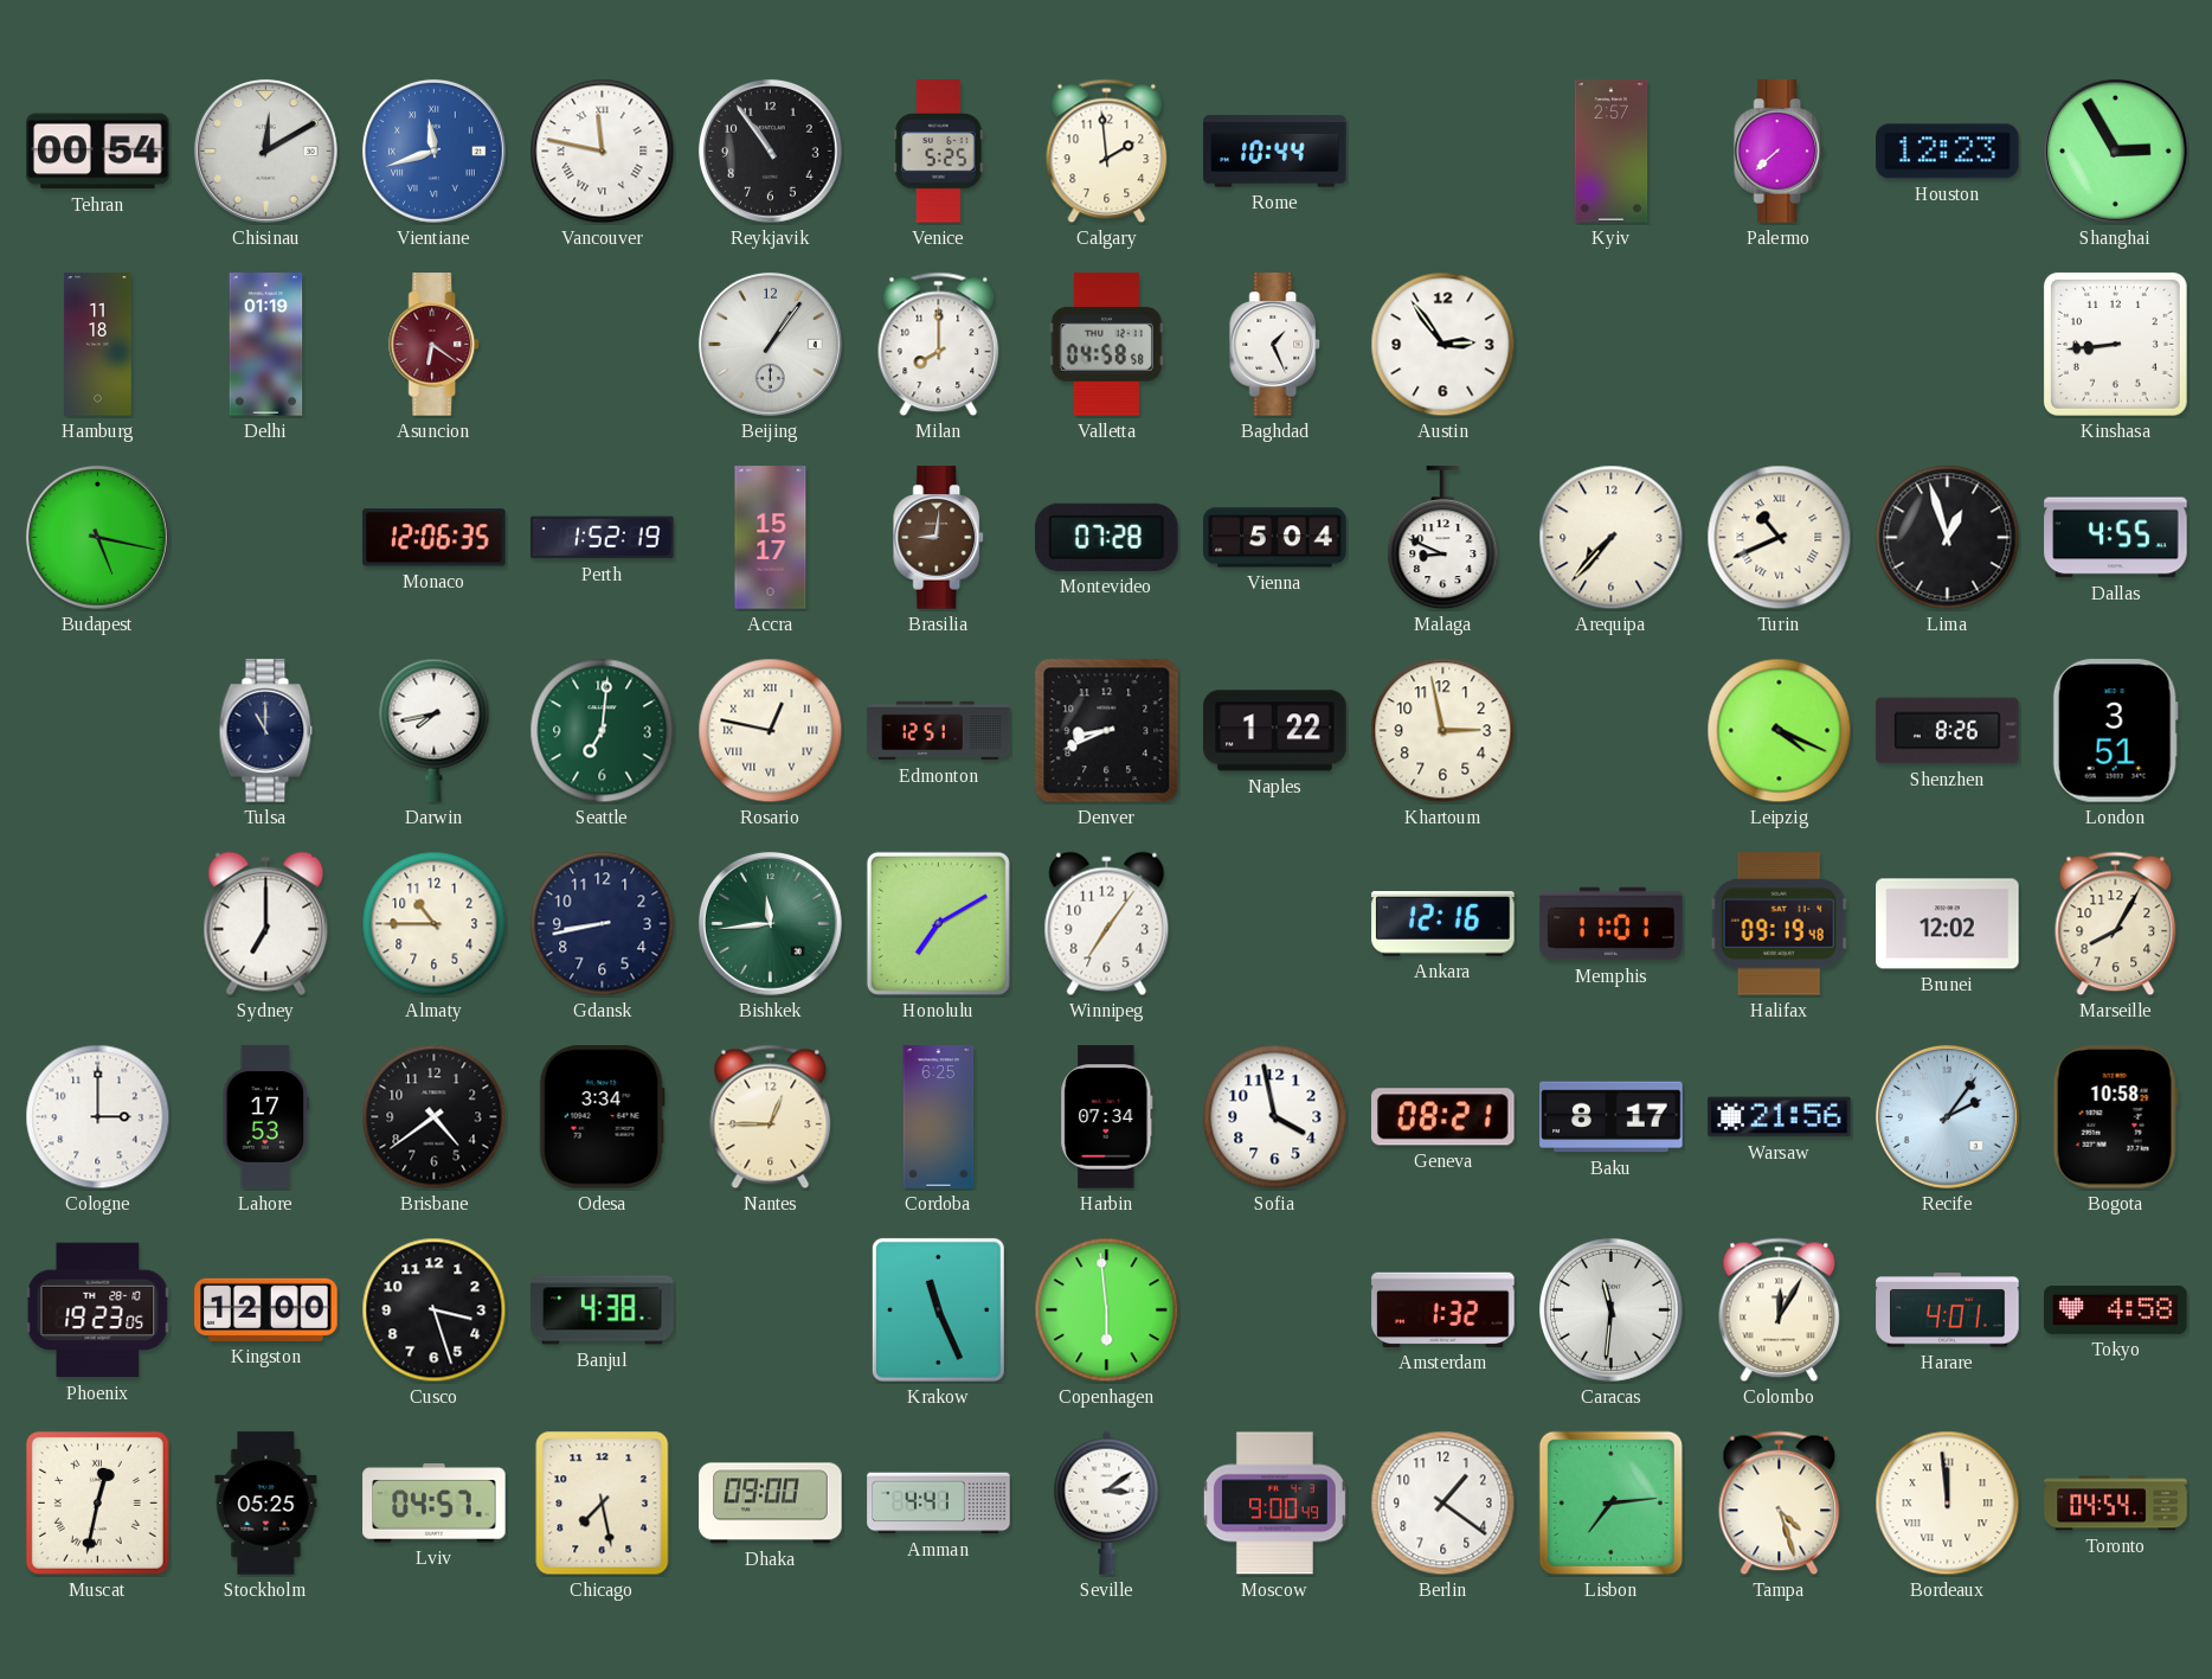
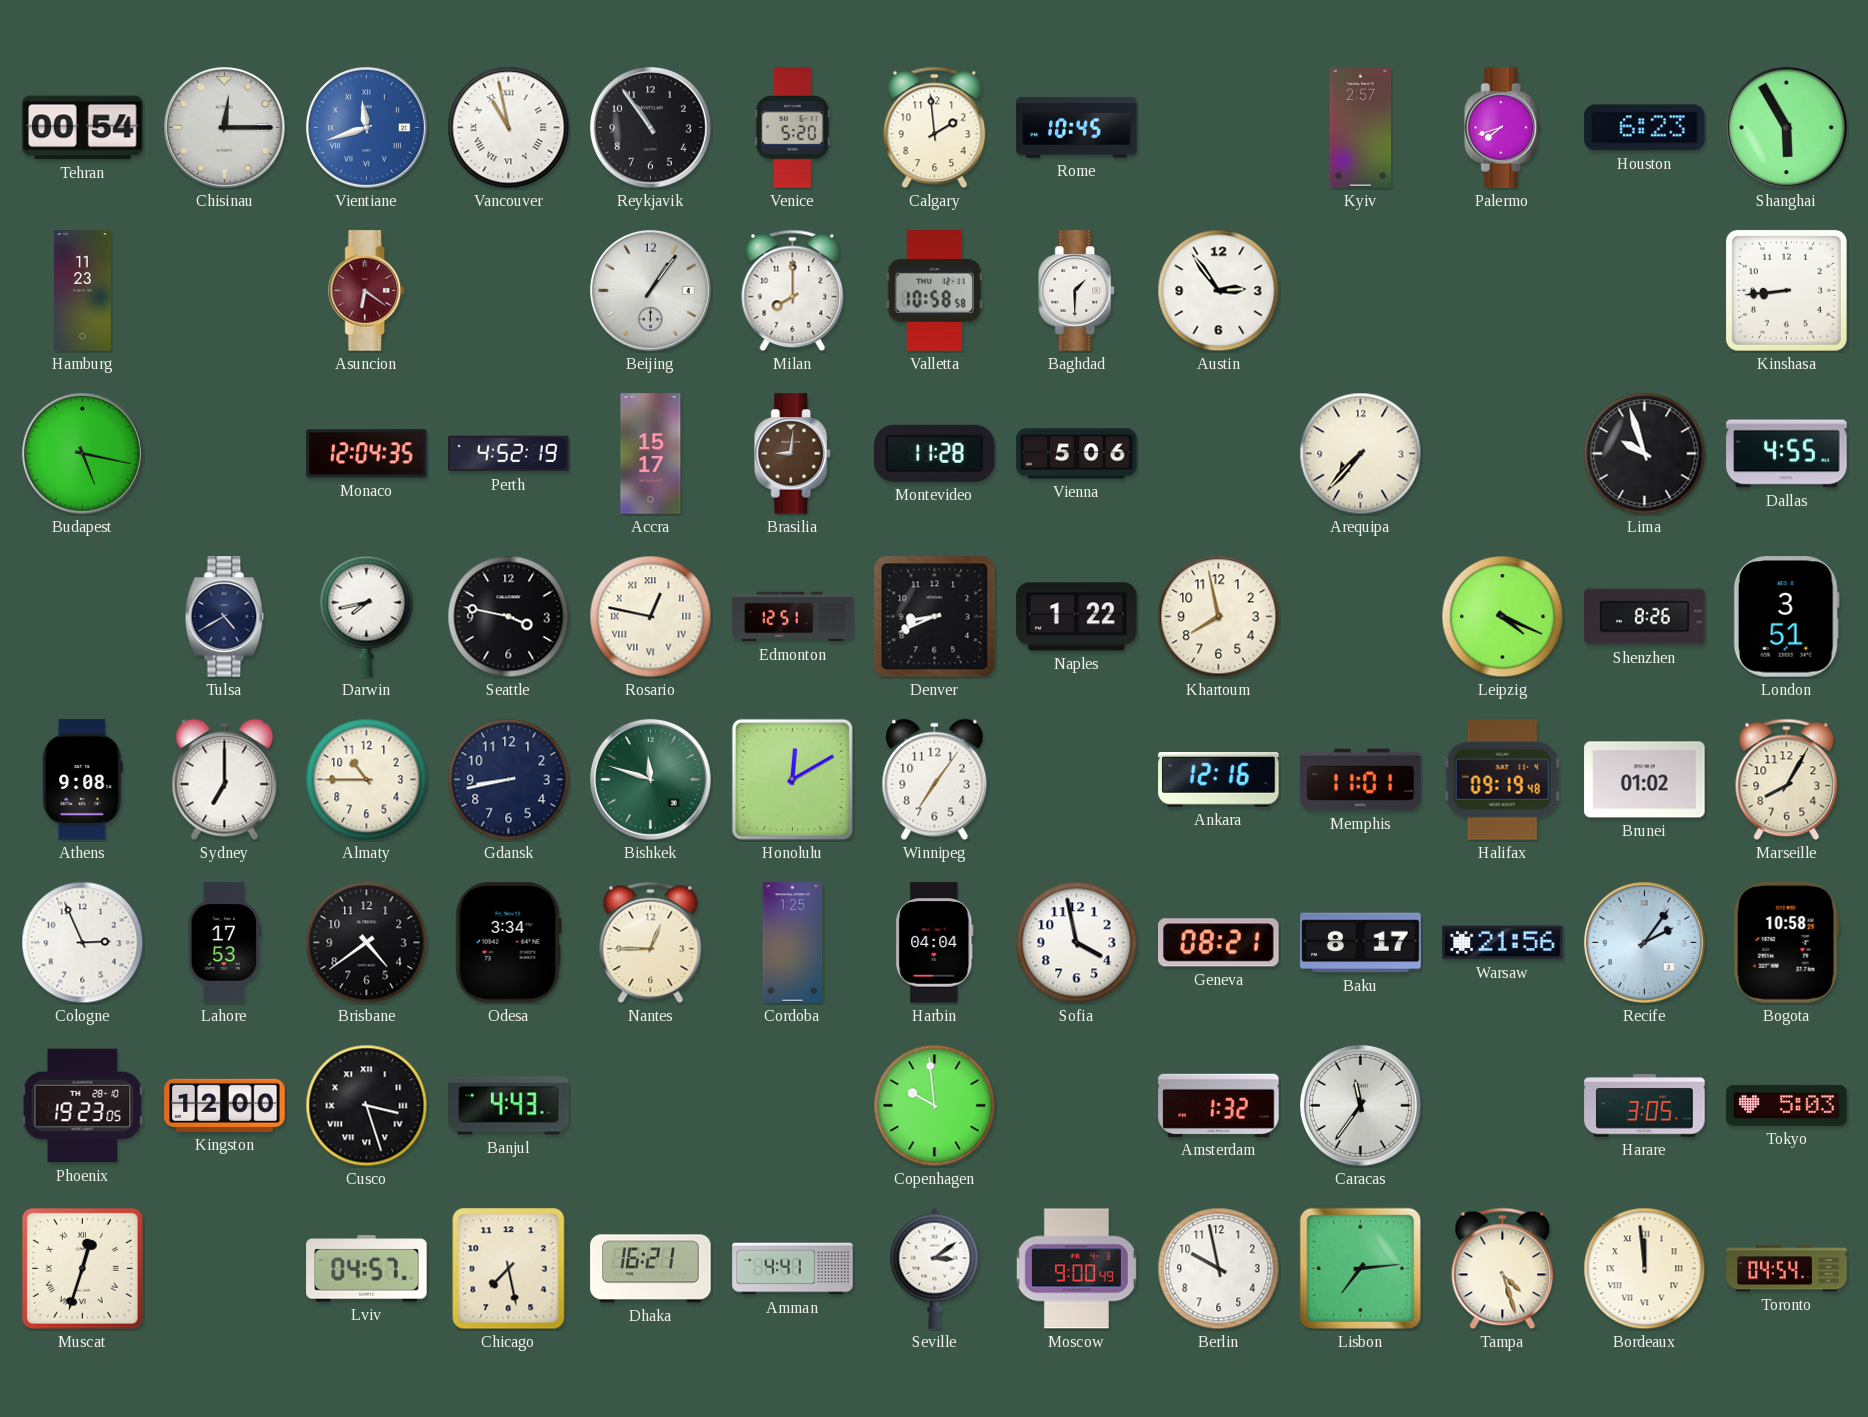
Chisinau: 12:10 -> 12:15 (224, 127)
Vancouver: 11:47 -> 10:58 (509, 128)
Venice: 5:25 -> 5:20 (793, 128)
Rome: 10:44 -> 10:45 (1077, 128)
Palermo: 7:38 -> 7:42 (1503, 128)
Houston: 12:23 -> 6:23 (1645, 128)
Shanghai: 2:55 -> 5:55 (1786, 127)
Hamburg: 11:18 -> 11:23 (83, 291)
Delhi: 01:19 -> none (266, 345)
Valletta: 04:58 -> 10:58 (934, 291)
Baghdad: 1:26 -> 1:30 (1077, 291)
Monaco: 12:06 -> 12:04 (367, 454)
Perth: 1:52 -> 4:52 (509, 454)
Montevideo: 07:28 -> 11:28 (935, 453)
Vienna: 5:04 -> 5:06 (1077, 454)
Malaga: 8:49 -> none (1443, 538)
Turin: 10:41 -> none (1780, 538)
Lima: 12:57 -> 9:57 (1645, 454)
Tulsa: 11:00 -> 4:40 (225, 617)
Seattle: 7:01 -> 3:47 (509, 617)
Seattle dial: green -> black (509, 617)
Khartoum: 2:58 -> 7:58 (1219, 617)
Athens: none -> 9:08 (83, 780)
Bishkek: 11:44 -> 11:48 (650, 779)
Honolulu: 7:10 -> 12:10 (792, 779)
Brunei: 12:02 -> 01:02 (1645, 780)
Cologne: 3:00 -> 2:56 (83, 943)
Cordoba: 6:25 -> 1:25 (793, 943)
Harbin: 07:34 -> 04:04 (935, 943)
Cusco numerals: Arabic -> Roman (367, 1106)
Banjul: 4:38 -> 4:43 (509, 1106)
Krakow: 11:26 -> none (938, 1309)
Copenhagen: 5:59 -> 9:59 (935, 1106)
Caracas: 11:31 -> 11:36 (1360, 1105)
Colombo: 12:05 -> none (1780, 1310)
Harare: 4:01 -> 3:05 (1645, 1106)
Tokyo: 4:58 -> 5:03 (1787, 1105)
Muscat: 12:32 -> 12:33 (82, 1268)
Stockholm: 05:25 -> none (266, 1504)
Dhaka: 09:00 -> 16:21 (651, 1269)
Berlin: 1:21 -> 9:58 (1219, 1269)
